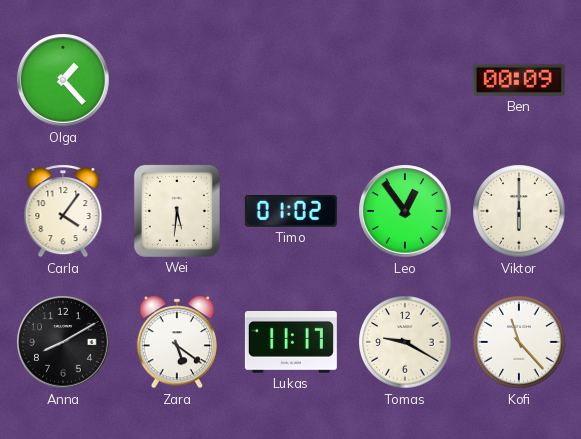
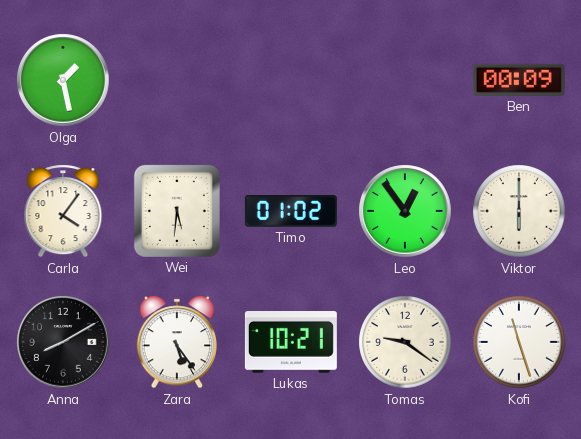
Olga: 1:23 -> 1:28 (63, 80)
Zara: 5:21 -> 5:24 (177, 342)
Lukas: 11:17 -> 10:21 (291, 343)
Tomas: 9:20 -> 9:21 (405, 342)
Kofi: 11:23 -> 11:27 (519, 342)
